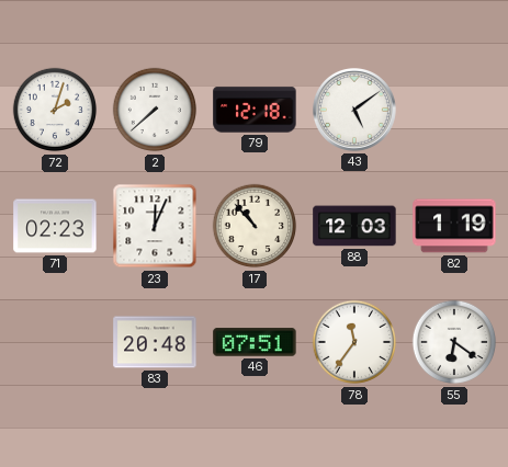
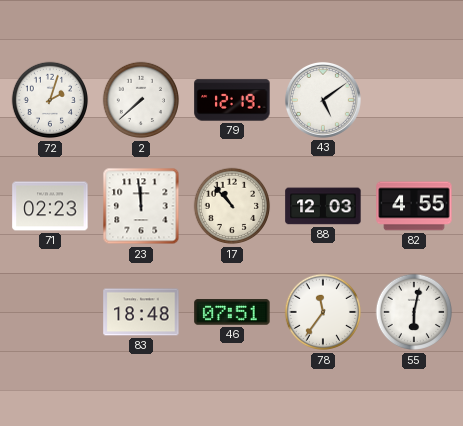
79: 12:18 -> 12:19 (232, 100)
23: 12:04 -> 11:59 (141, 206)
82: 1:19 -> 4:55 (414, 206)
83: 20:48 -> 18:48 (141, 312)
55: 6:21 -> 6:02 (414, 312)
